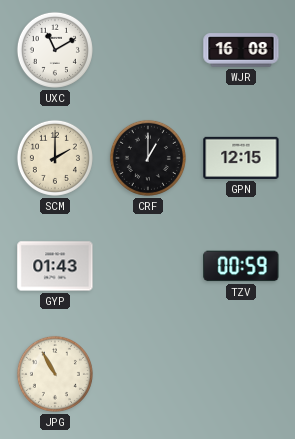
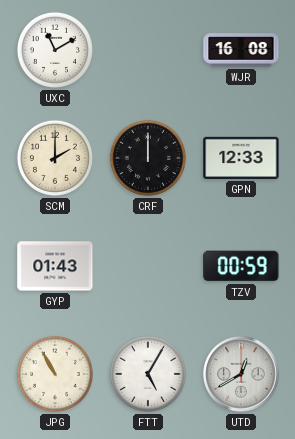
CRF: 1:00 -> 12:00 (148, 158)
GPN: 12:15 -> 12:33 (241, 158)
FTT: none -> 5:05 (148, 374)
UTD: none -> 12:40 (241, 374)
